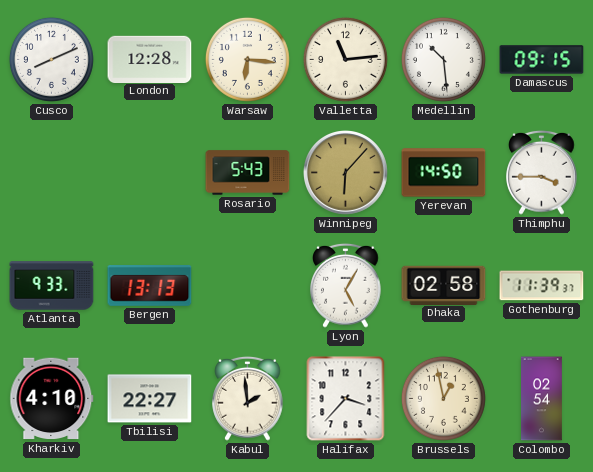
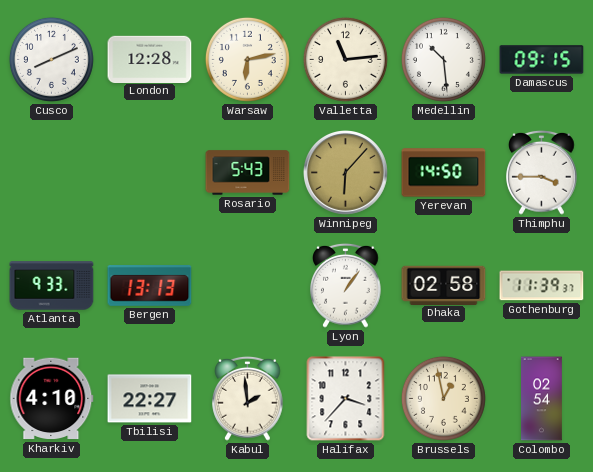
Warsaw: 6:16 -> 6:13 (247, 59)
Lyon: 5:05 -> 1:06 (346, 285)
